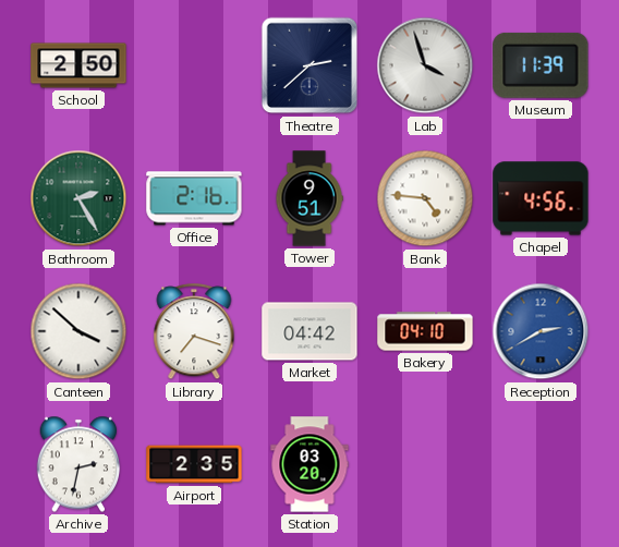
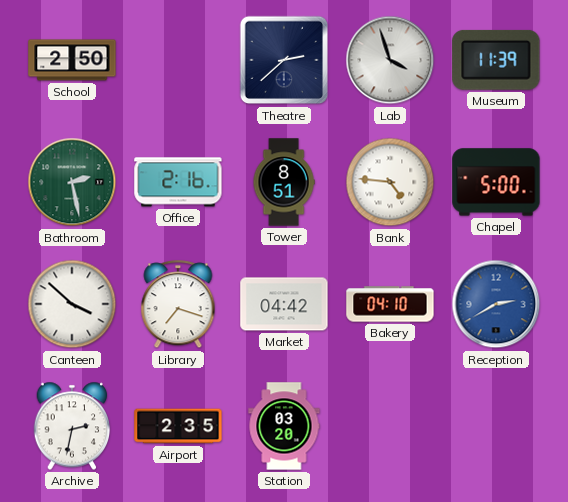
Bathroom: 2:25 -> 2:28 (72, 182)
Tower: 9:51 -> 8:51 (284, 182)
Chapel: 4:56 -> 5:00 (496, 182)
